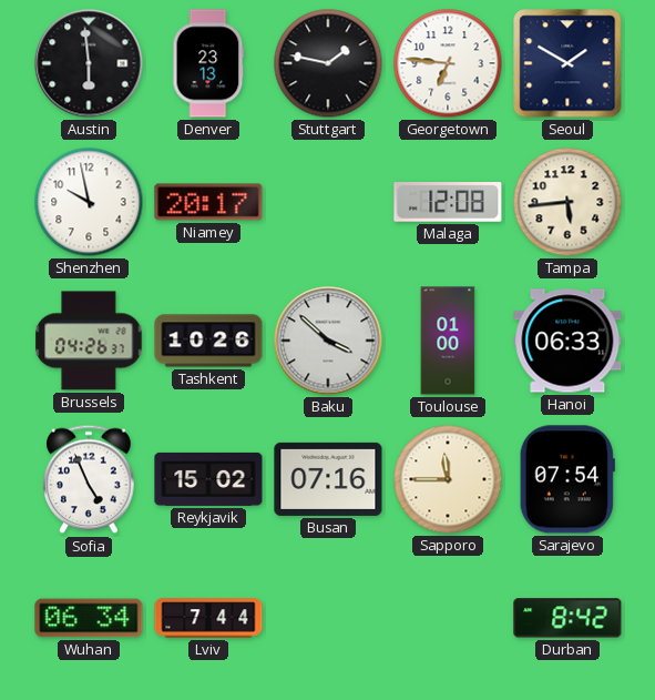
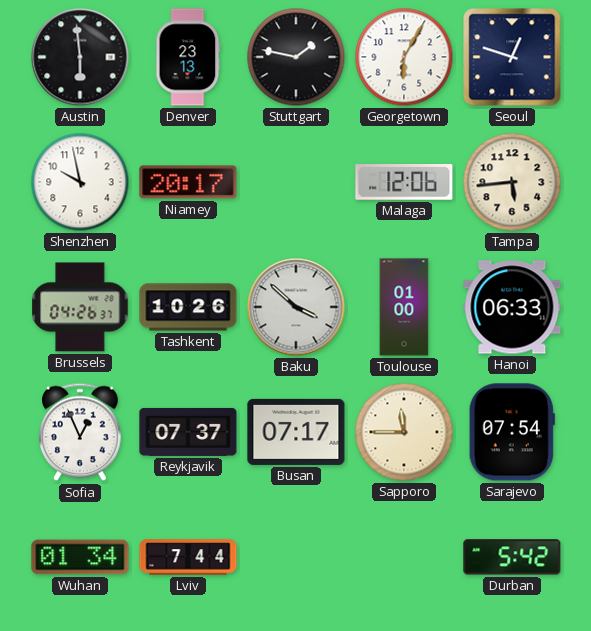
Georgetown: 6:46 -> 6:05 (404, 57)
Seoul: 1:50 -> 12:48 (512, 57)
Malaga: 12:08 -> 12:06 (404, 183)
Sofia: 4:56 -> 12:56 (81, 432)
Reykjavik: 15:02 -> 07:37 (188, 432)
Busan: 07:16 -> 07:17 (296, 432)
Wuhan: 06:34 -> 01:34 (80, 557)
Durban: 8:42 -> 5:42 (512, 557)
